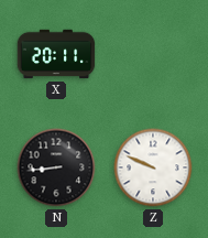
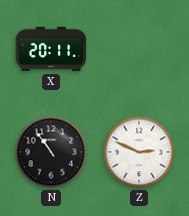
N: 8:44 -> 10:54 (51, 152)
Z: 9:49 -> 2:49 (139, 152)
